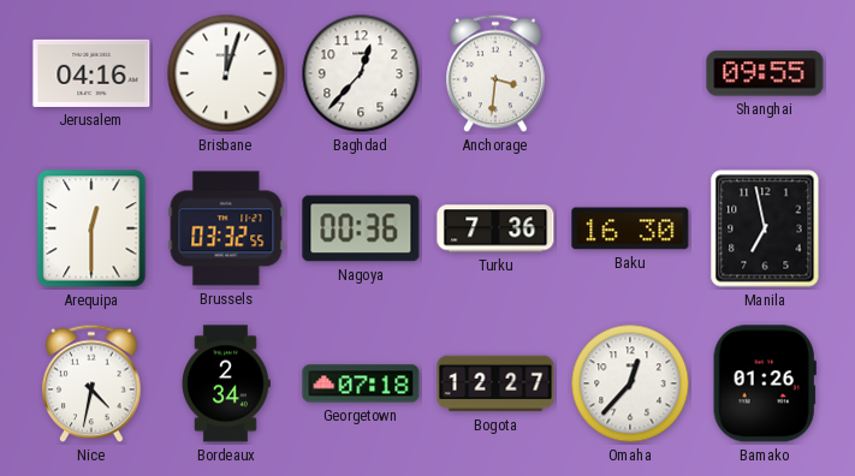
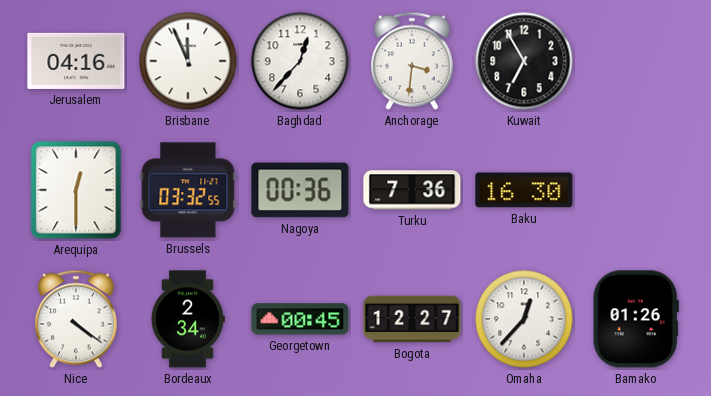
Brisbane: 12:03 -> 11:56 (188, 61)
Kuwait: none -> 6:55 (524, 61)
Shanghai: 09:55 -> none (765, 73)
Manila: 6:58 -> none (765, 228)
Nice: 4:32 -> 4:21 (77, 319)
Georgetown: 07:18 -> 00:45 (300, 319)
